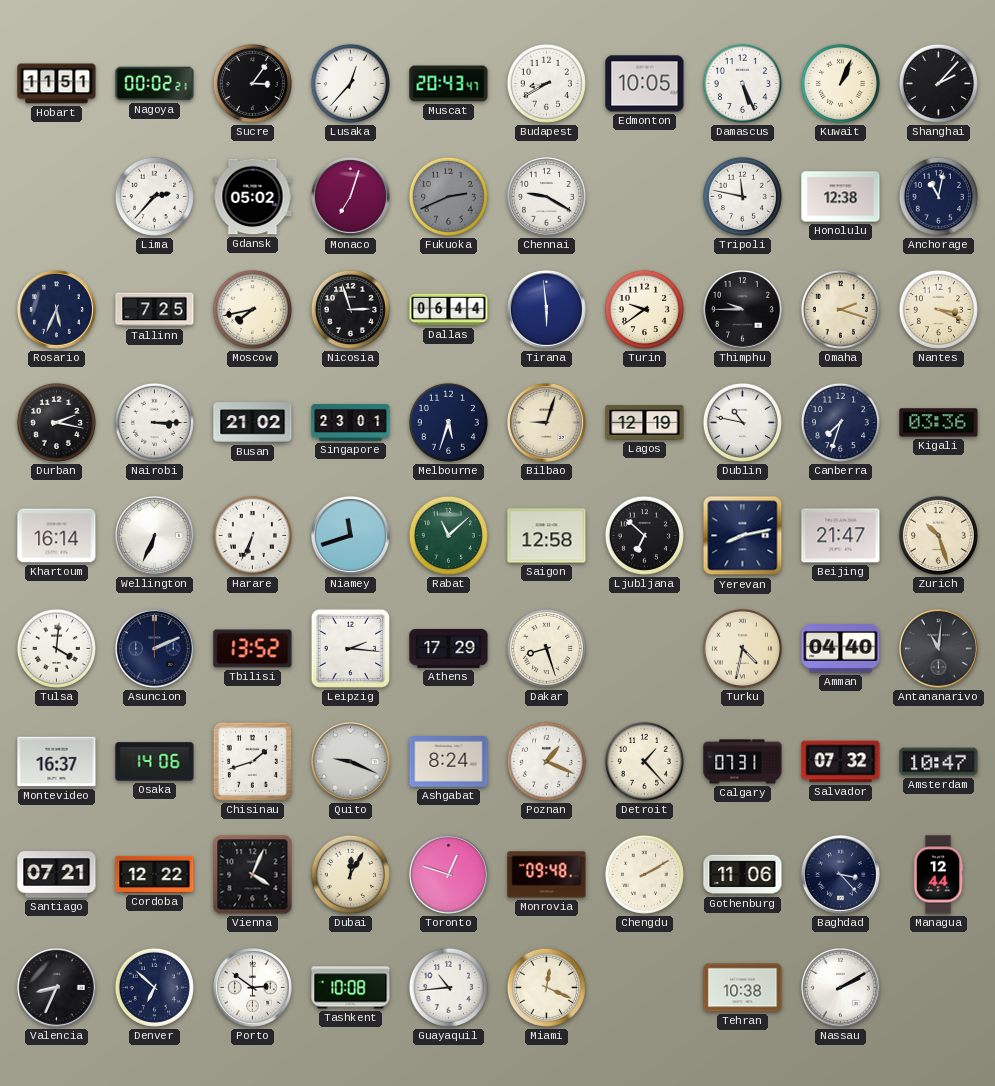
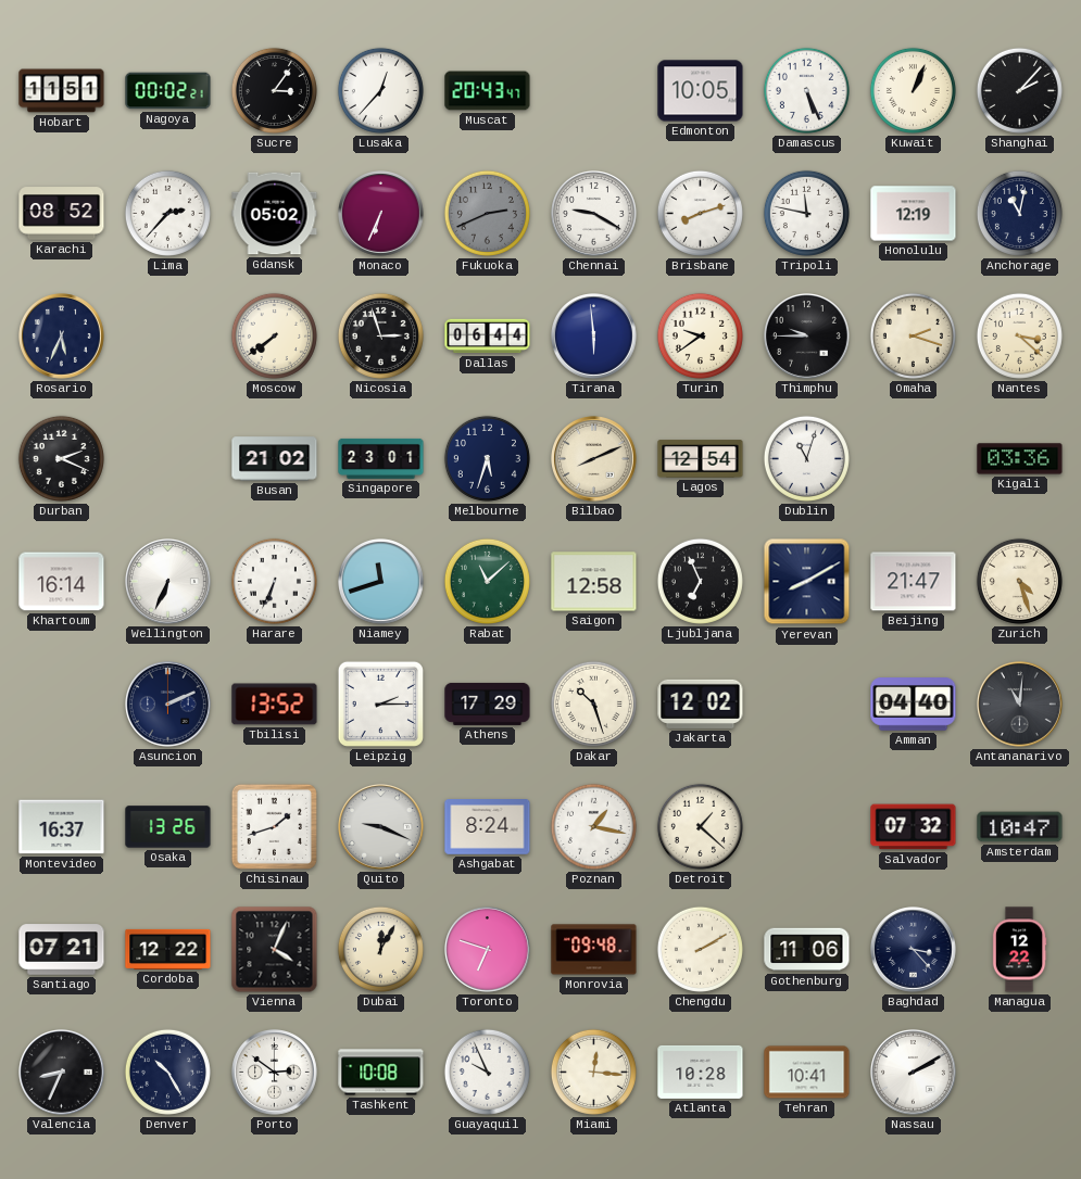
Budapest: 8:40 -> none (546, 83)
Karachi: none -> 08:52 (62, 214)
Monaco: 7:03 -> 6:34 (381, 214)
Brisbane: none -> 8:12 (700, 213)
Honolulu: 12:38 -> 12:19 (914, 214)
Tallinn: 7:25 -> none (155, 310)
Moscow: 7:43 -> 7:39 (274, 335)
Nantes: 3:19 -> 3:22 (1019, 335)
Durban: 2:17 -> 2:19 (61, 458)
Nairobi: 3:15 -> none (154, 422)
Bilbao: 9:03 -> 8:11 (594, 459)
Lagos: 12:19 -> 12:54 (701, 459)
Dublin: 10:47 -> 11:03 (806, 458)
Canberra: 7:33 -> none (840, 422)
Ljubljana: 6:52 -> 6:56 (700, 581)
Yerevan: 8:13 -> 8:10 (807, 582)
Zurich: 10:27 -> 4:27 (1019, 581)
Tulsa: 4:01 -> none (56, 648)
Leipzig: 2:16 -> 2:15 (380, 703)
Dakar: 8:27 -> 10:27 (593, 703)
Jakarta: none -> 12:02 (701, 703)
Turku: 4:32 -> none (742, 648)
Osaka: 14:06 -> 13:26 (168, 827)
Poznan: 1:19 -> 1:17 (593, 826)
Detroit: 1:23 -> 1:22 (700, 826)
Calgary: 07:31 -> none (743, 762)
Toronto: 12:48 -> 6:48 (488, 950)
Managua: 12:44 -> 12:22 (1019, 950)
Denver: 6:52 -> 10:25 (167, 1072)
Guayaquil: 10:44 -> 9:56 (487, 1072)
Miami: 12:19 -> 12:16 (593, 1072)
Atlanta: none -> 10:28 (701, 1072)
Tehran: 10:38 -> 10:41 (807, 1073)
